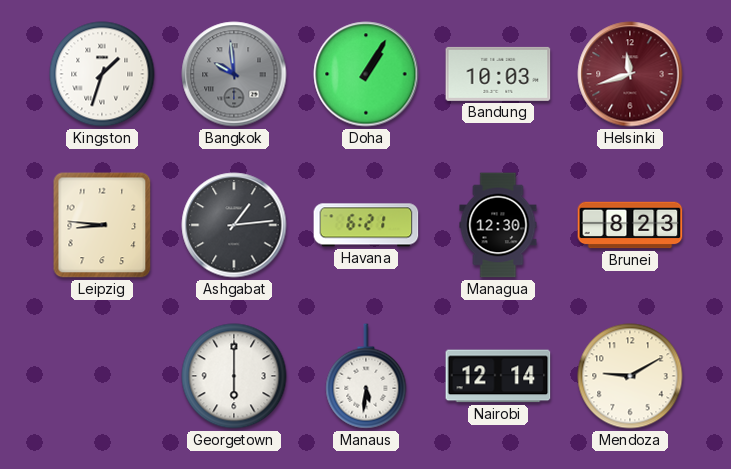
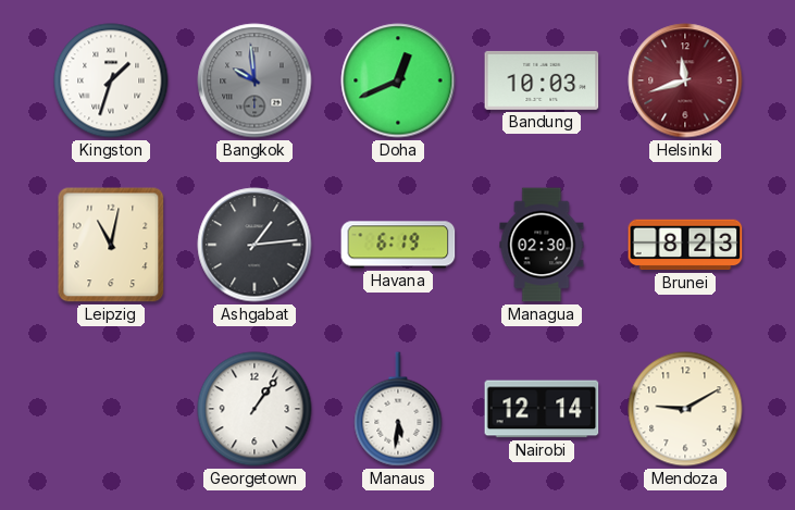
Doha: 1:05 -> 12:41 (398, 80)
Leipzig: 8:46 -> 11:02 (111, 245)
Havana: 6:21 -> 6:19 (398, 245)
Managua: 12:30 -> 02:30 (542, 245)
Georgetown: 6:00 -> 1:06 (254, 409)
